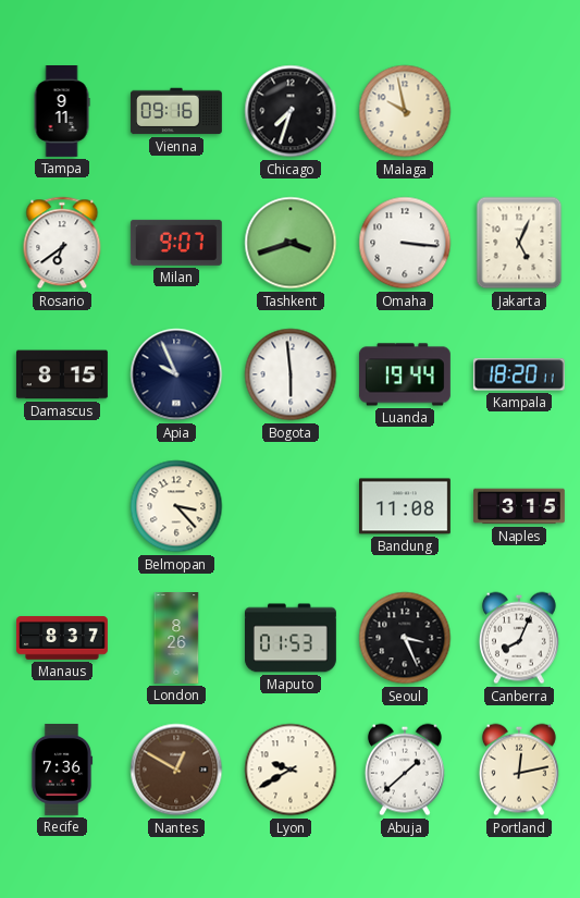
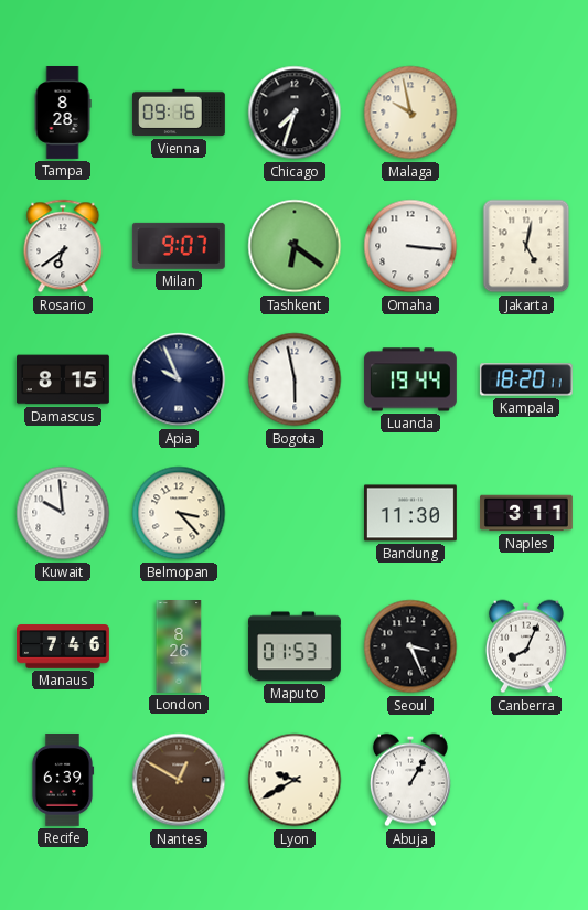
Tampa: 9:11 -> 8:28 (63, 114)
Tashkent: 3:42 -> 6:21 (295, 246)
Jakarta: 5:04 -> 5:02 (526, 246)
Bogota: 5:59 -> 5:58 (295, 379)
Kuwait: none -> 9:59 (63, 513)
Bandung: 11:08 -> 11:30 (410, 513)
Naples: 3:15 -> 3:11 (527, 513)
Manaus: 8:37 -> 7:46 (64, 646)
Recife: 7:36 -> 6:39 (63, 780)
Abuja: 1:38 -> 1:05 (410, 780)
Portland: 12:13 -> none (519, 770)
